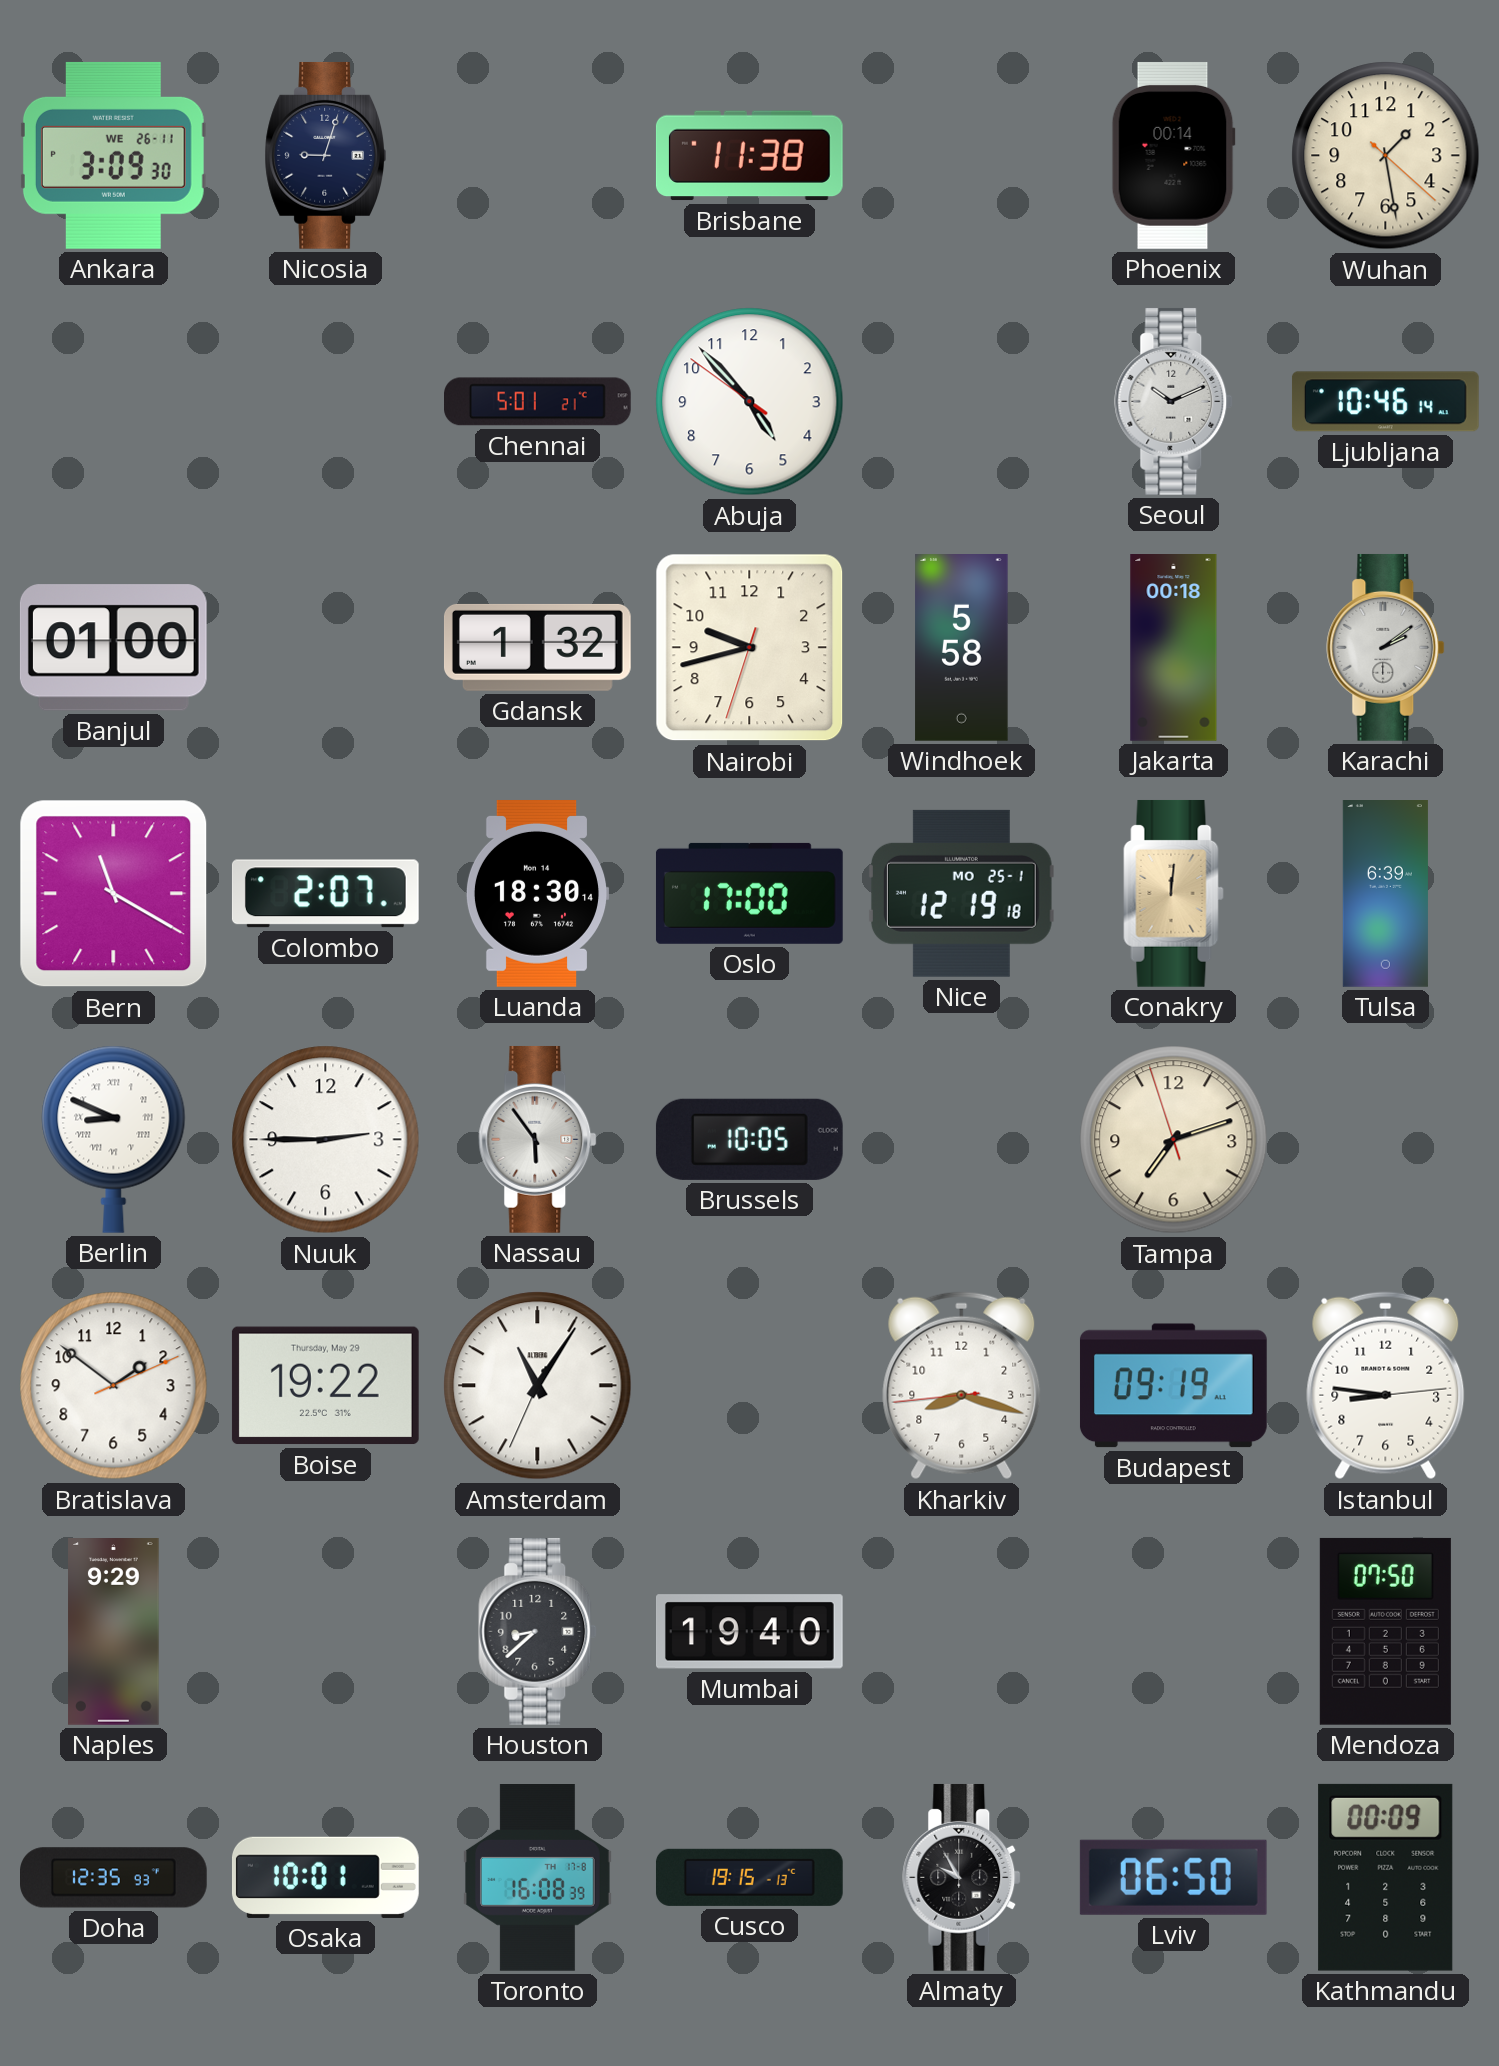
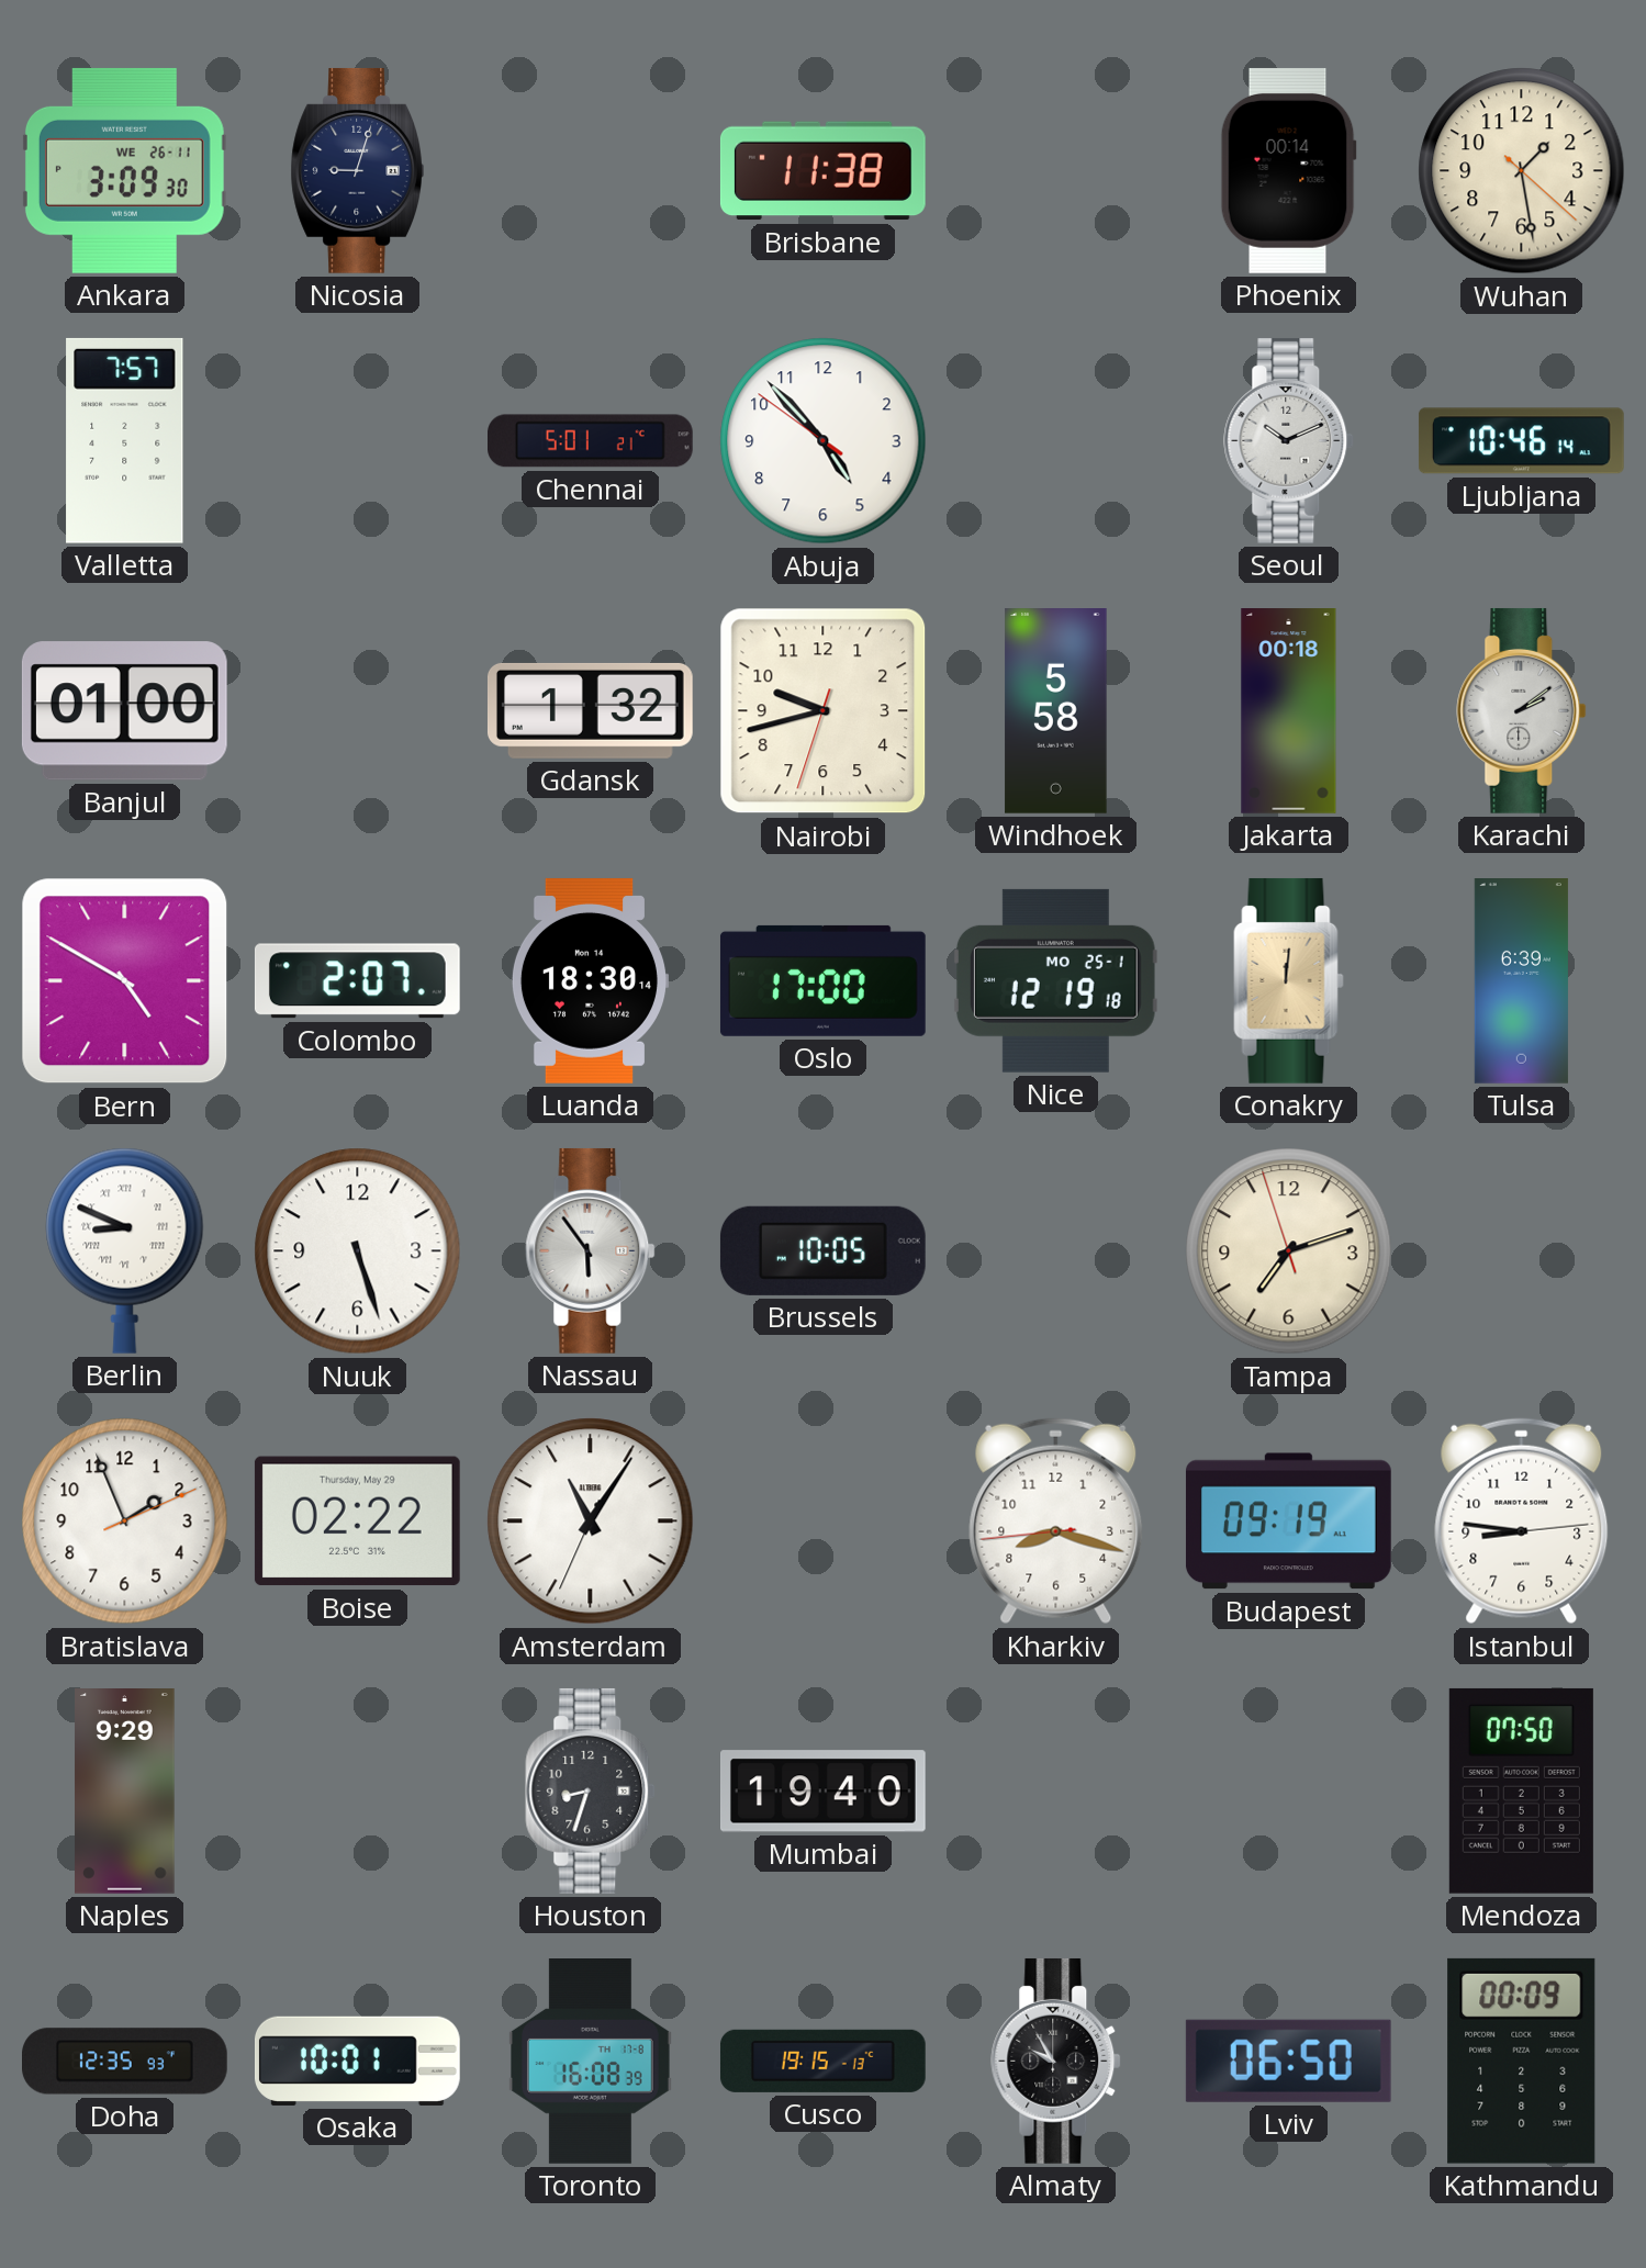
Valletta: none -> 7:57 (125, 440)
Bern: 11:20 -> 4:50 (125, 981)
Nuuk: 2:45 -> 5:27 (358, 1251)
Bratislava: 1:51 -> 1:56 (125, 1522)
Boise: 19:22 -> 02:22 (357, 1522)
Houston: 8:38 -> 8:33 (591, 1790)
